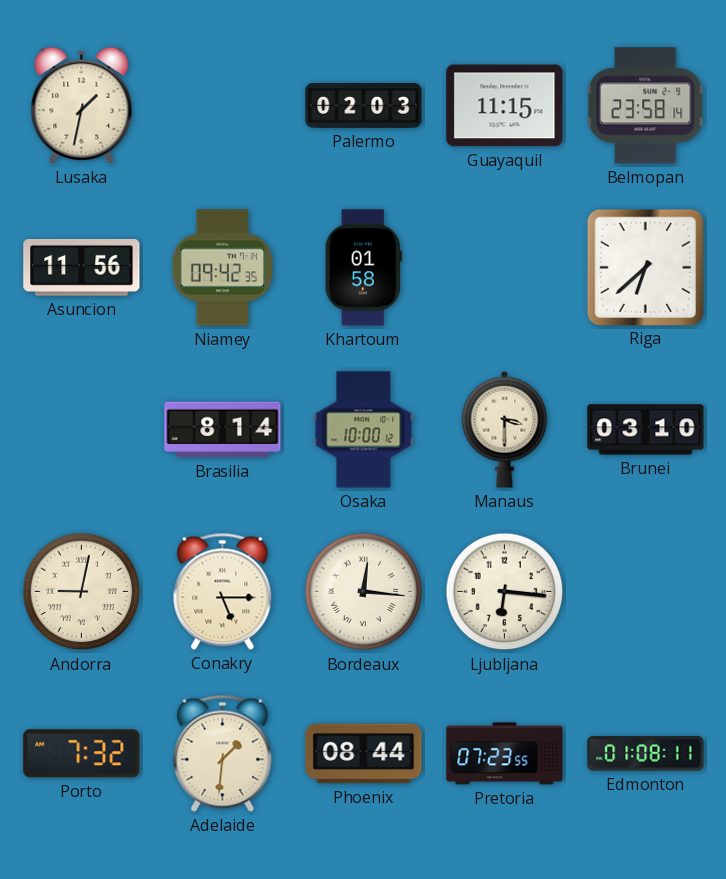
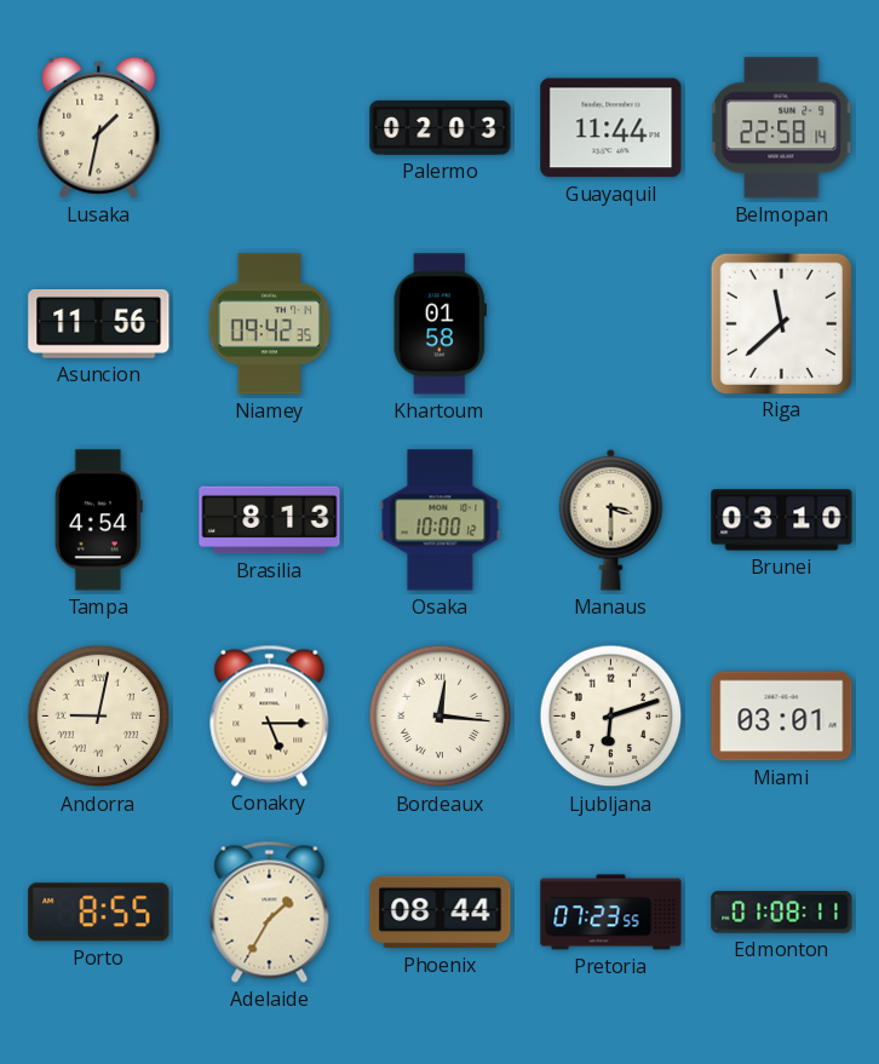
Guayaquil: 11:15 -> 11:44 (611, 128)
Belmopan: 23:58 -> 22:58 (782, 128)
Riga: 6:38 -> 11:38 (781, 323)
Tampa: none -> 4:54 (98, 521)
Brasilia: 8:14 -> 8:13 (270, 521)
Ljubljana: 6:16 -> 6:12 (611, 717)
Miami: none -> 03:01 (782, 717)
Porto: 7:32 -> 8:55 (99, 913)
Adelaide: 1:31 -> 1:35 (270, 911)
